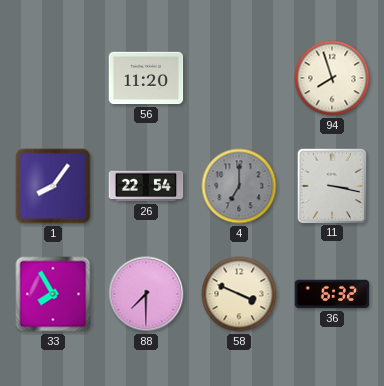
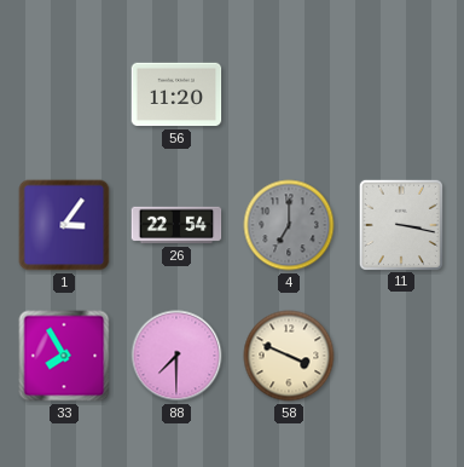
94: 7:57 -> none (332, 78)
1: 8:06 -> 3:06 (64, 225)
36: 6:32 -> none (332, 294)
